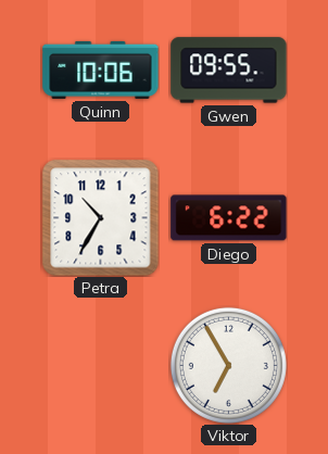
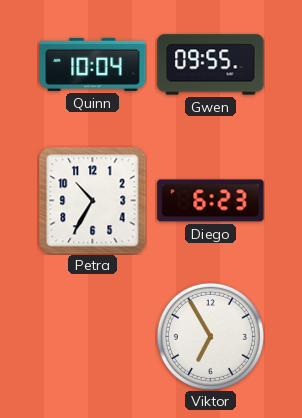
Quinn: 10:06 -> 10:04 (93, 64)
Diego: 6:22 -> 6:23 (211, 201)
